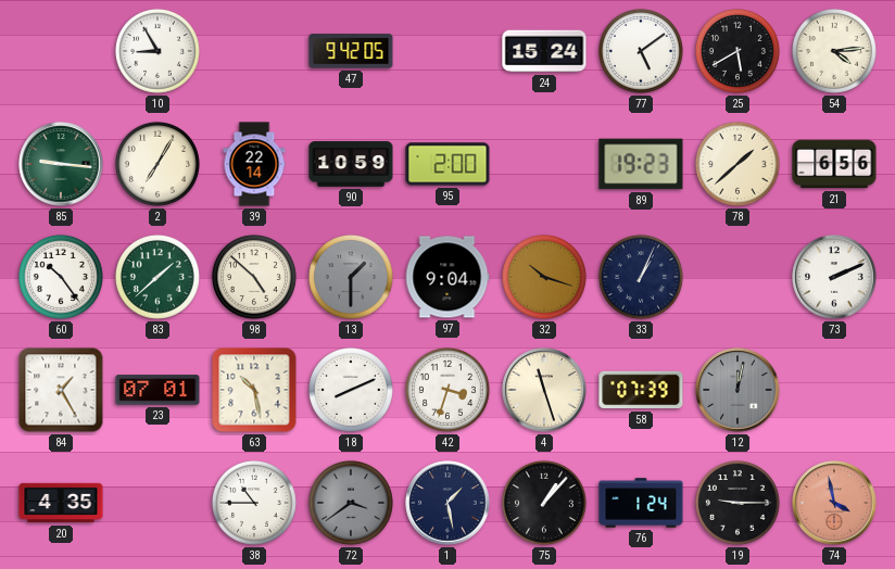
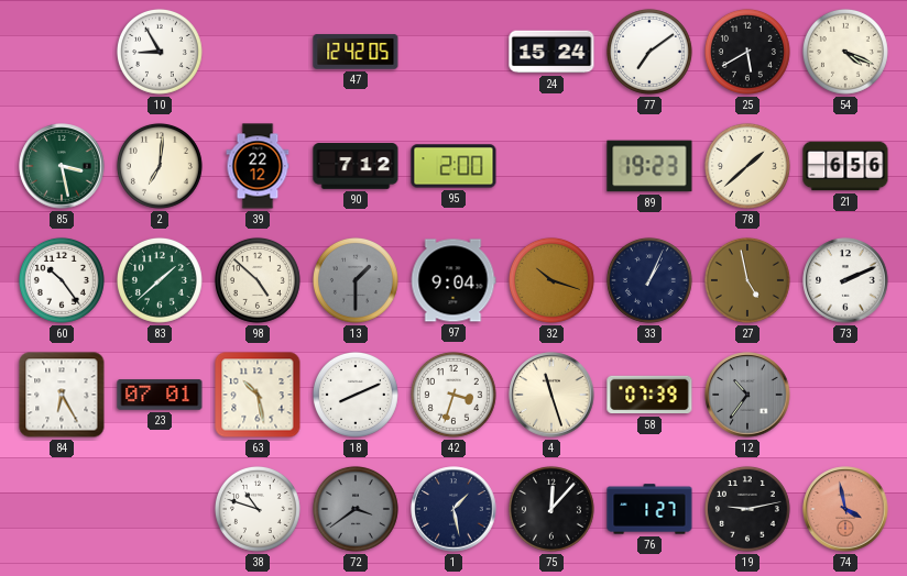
47: 9:42 -> 12:42 (356, 52)
77: 5:09 -> 7:09 (649, 52)
54: 4:14 -> 4:19 (845, 52)
85: 9:16 -> 3:28 (62, 166)
2: 7:05 -> 7:01 (160, 166)
39: 22:14 -> 22:12 (258, 166)
90: 10:59 -> 7:12 (356, 166)
27: none -> 4:58 (747, 280)
84: 1:25 -> 6:25 (62, 395)
12: 12:02 -> 10:36 (747, 395)
20: 4:35 -> none (61, 503)
38: 10:45 -> 10:48 (258, 509)
75: 1:07 -> 12:07 (551, 509)
76: 1:24 -> 1:27 (649, 509)
19: 9:15 -> 9:13 (747, 509)
